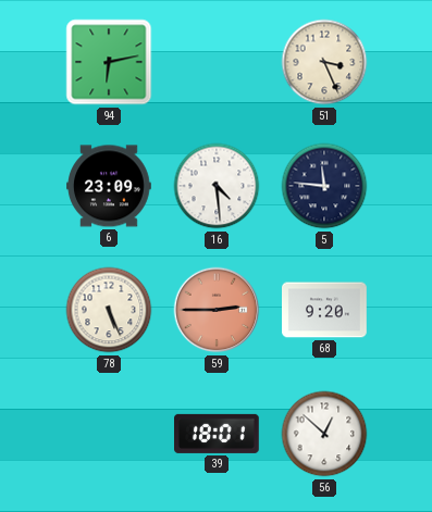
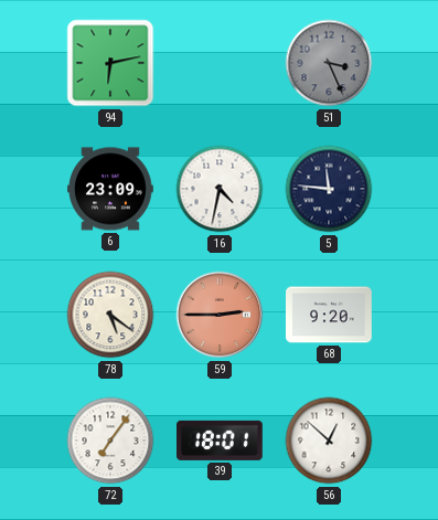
51 dial: cream -> grey (329, 63)
16: 4:29 -> 4:32 (220, 189)
78: 5:26 -> 5:21 (110, 315)
72: none -> 7:06 (110, 441)
